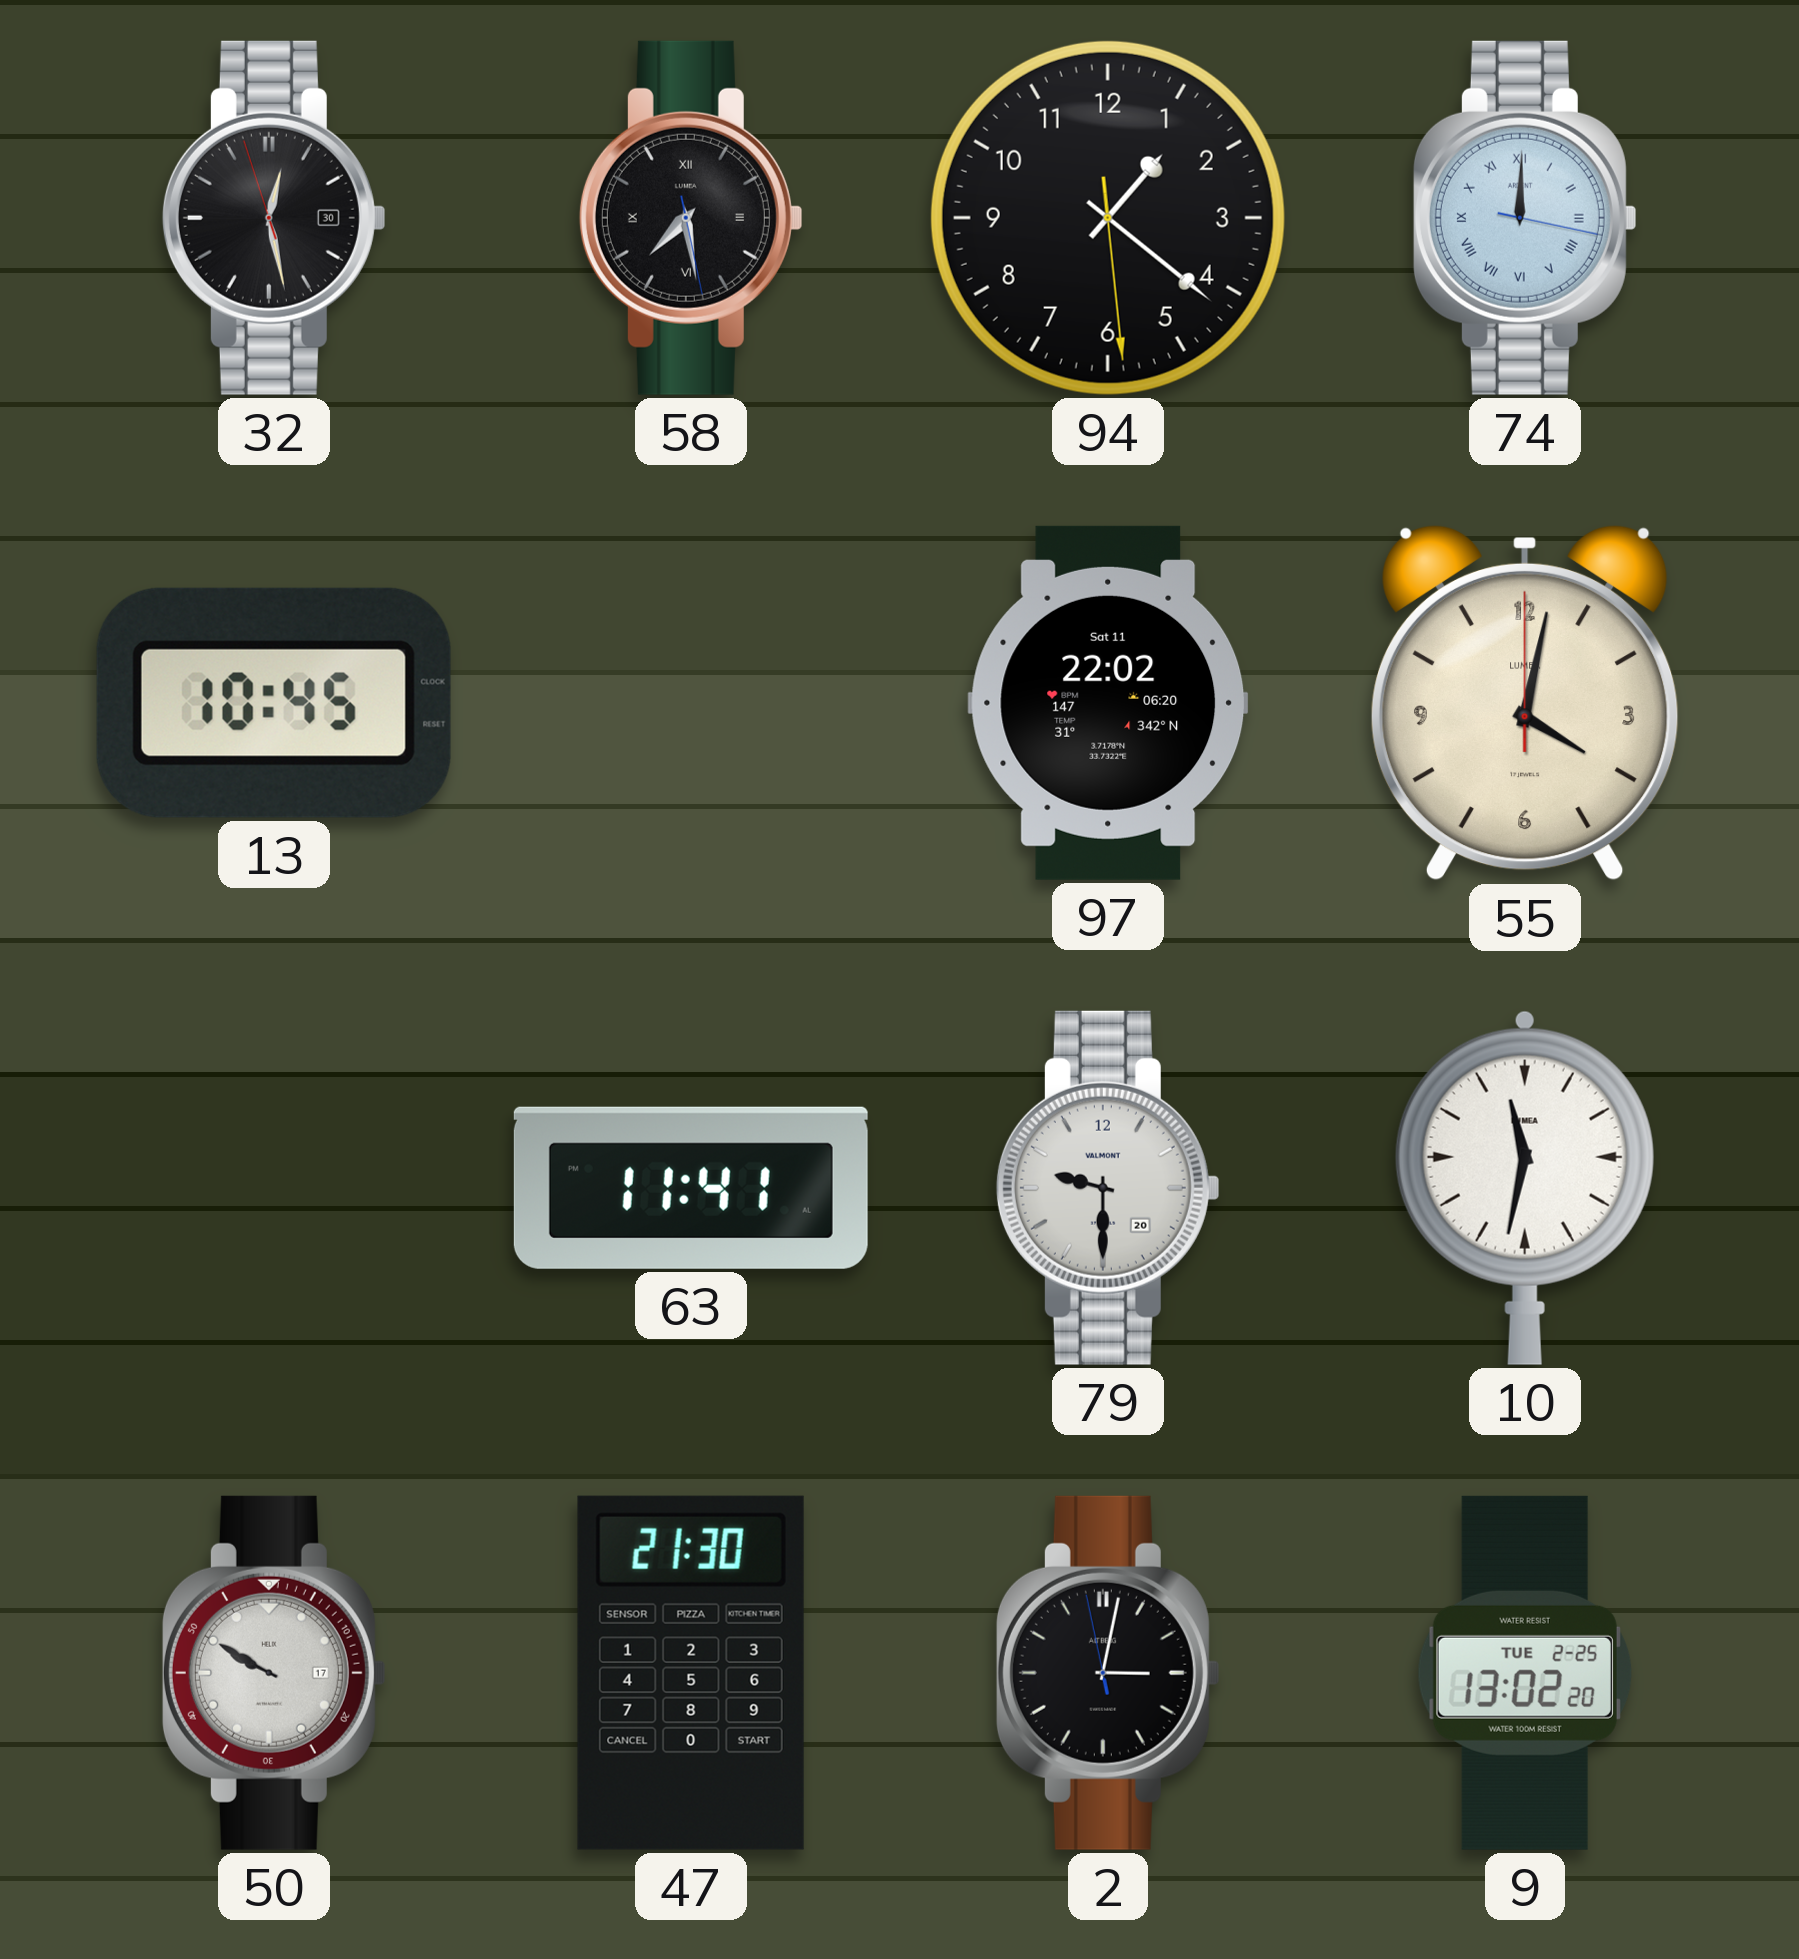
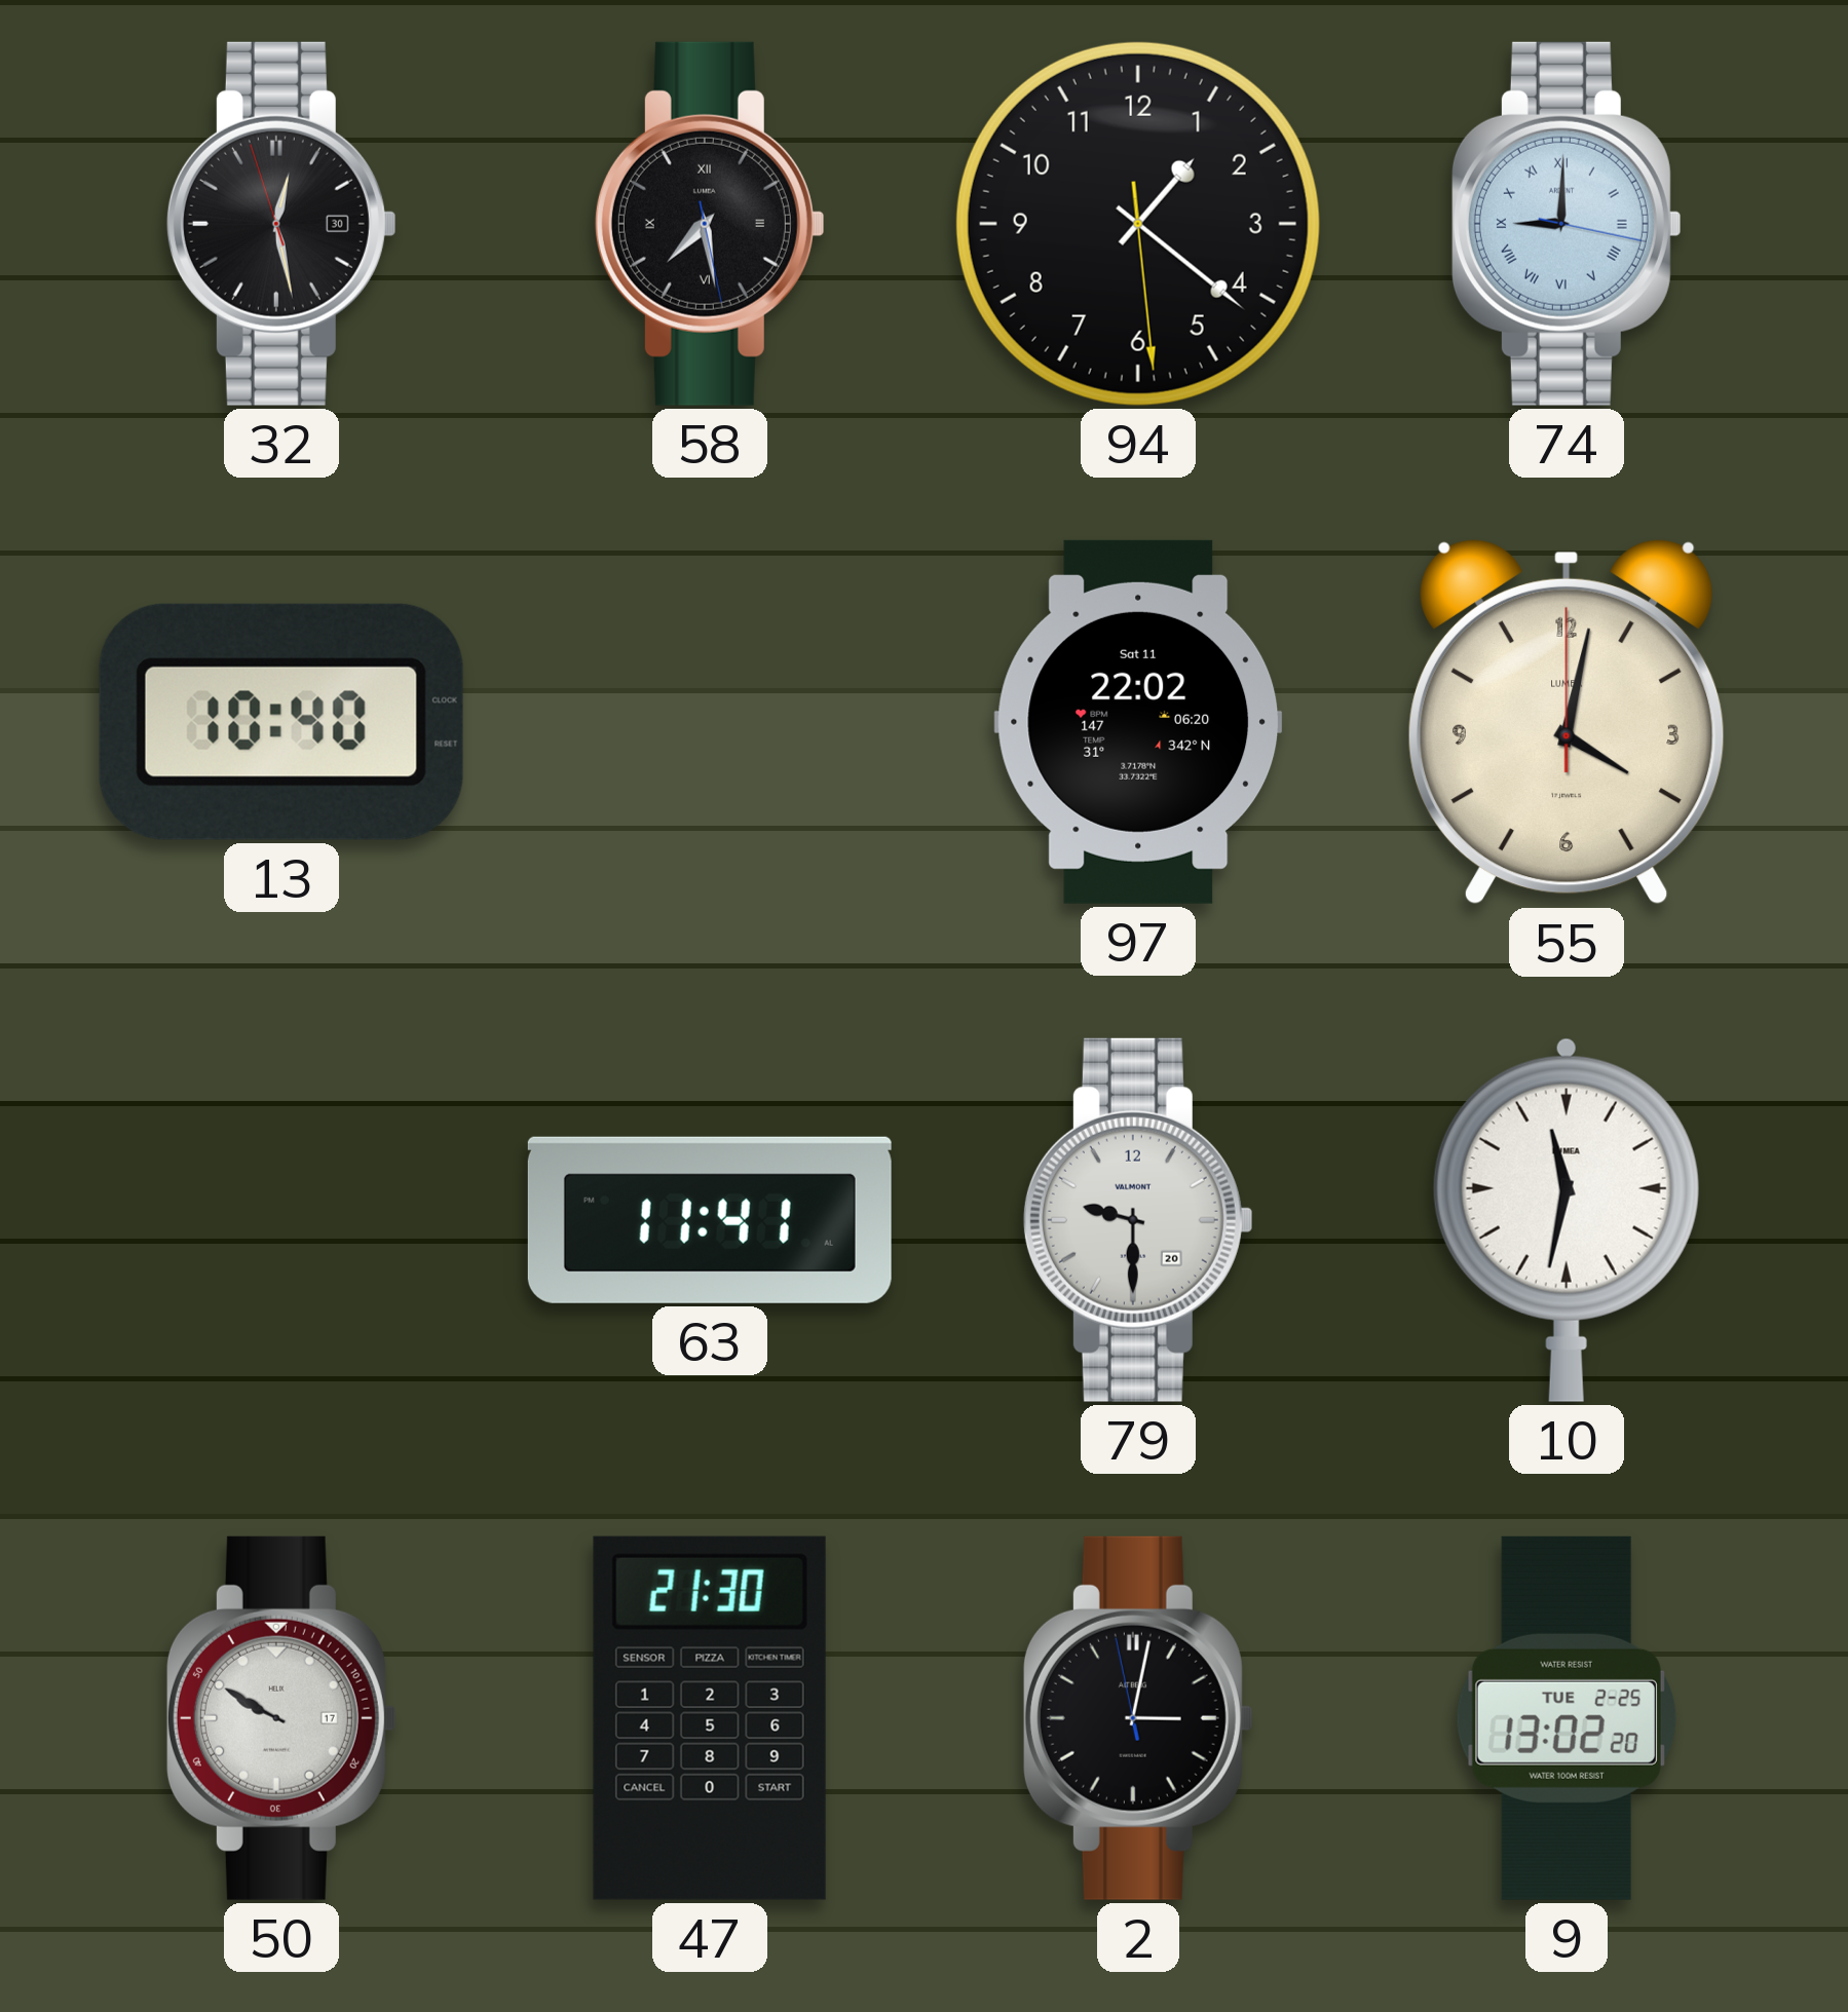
74: 12:00 -> 9:00 (1567, 224)
13: 10:45 -> 10:40 (281, 722)
